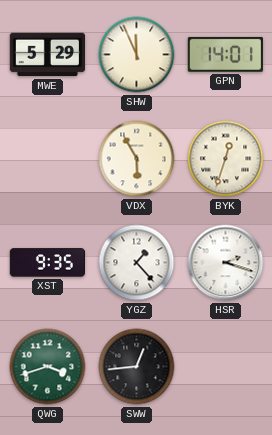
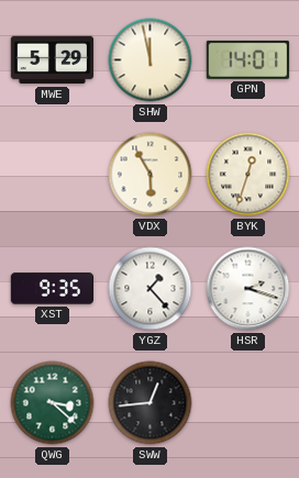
SHW: 11:56 -> 11:58 (151, 60)
QWG: 3:42 -> 3:22 (53, 403)
